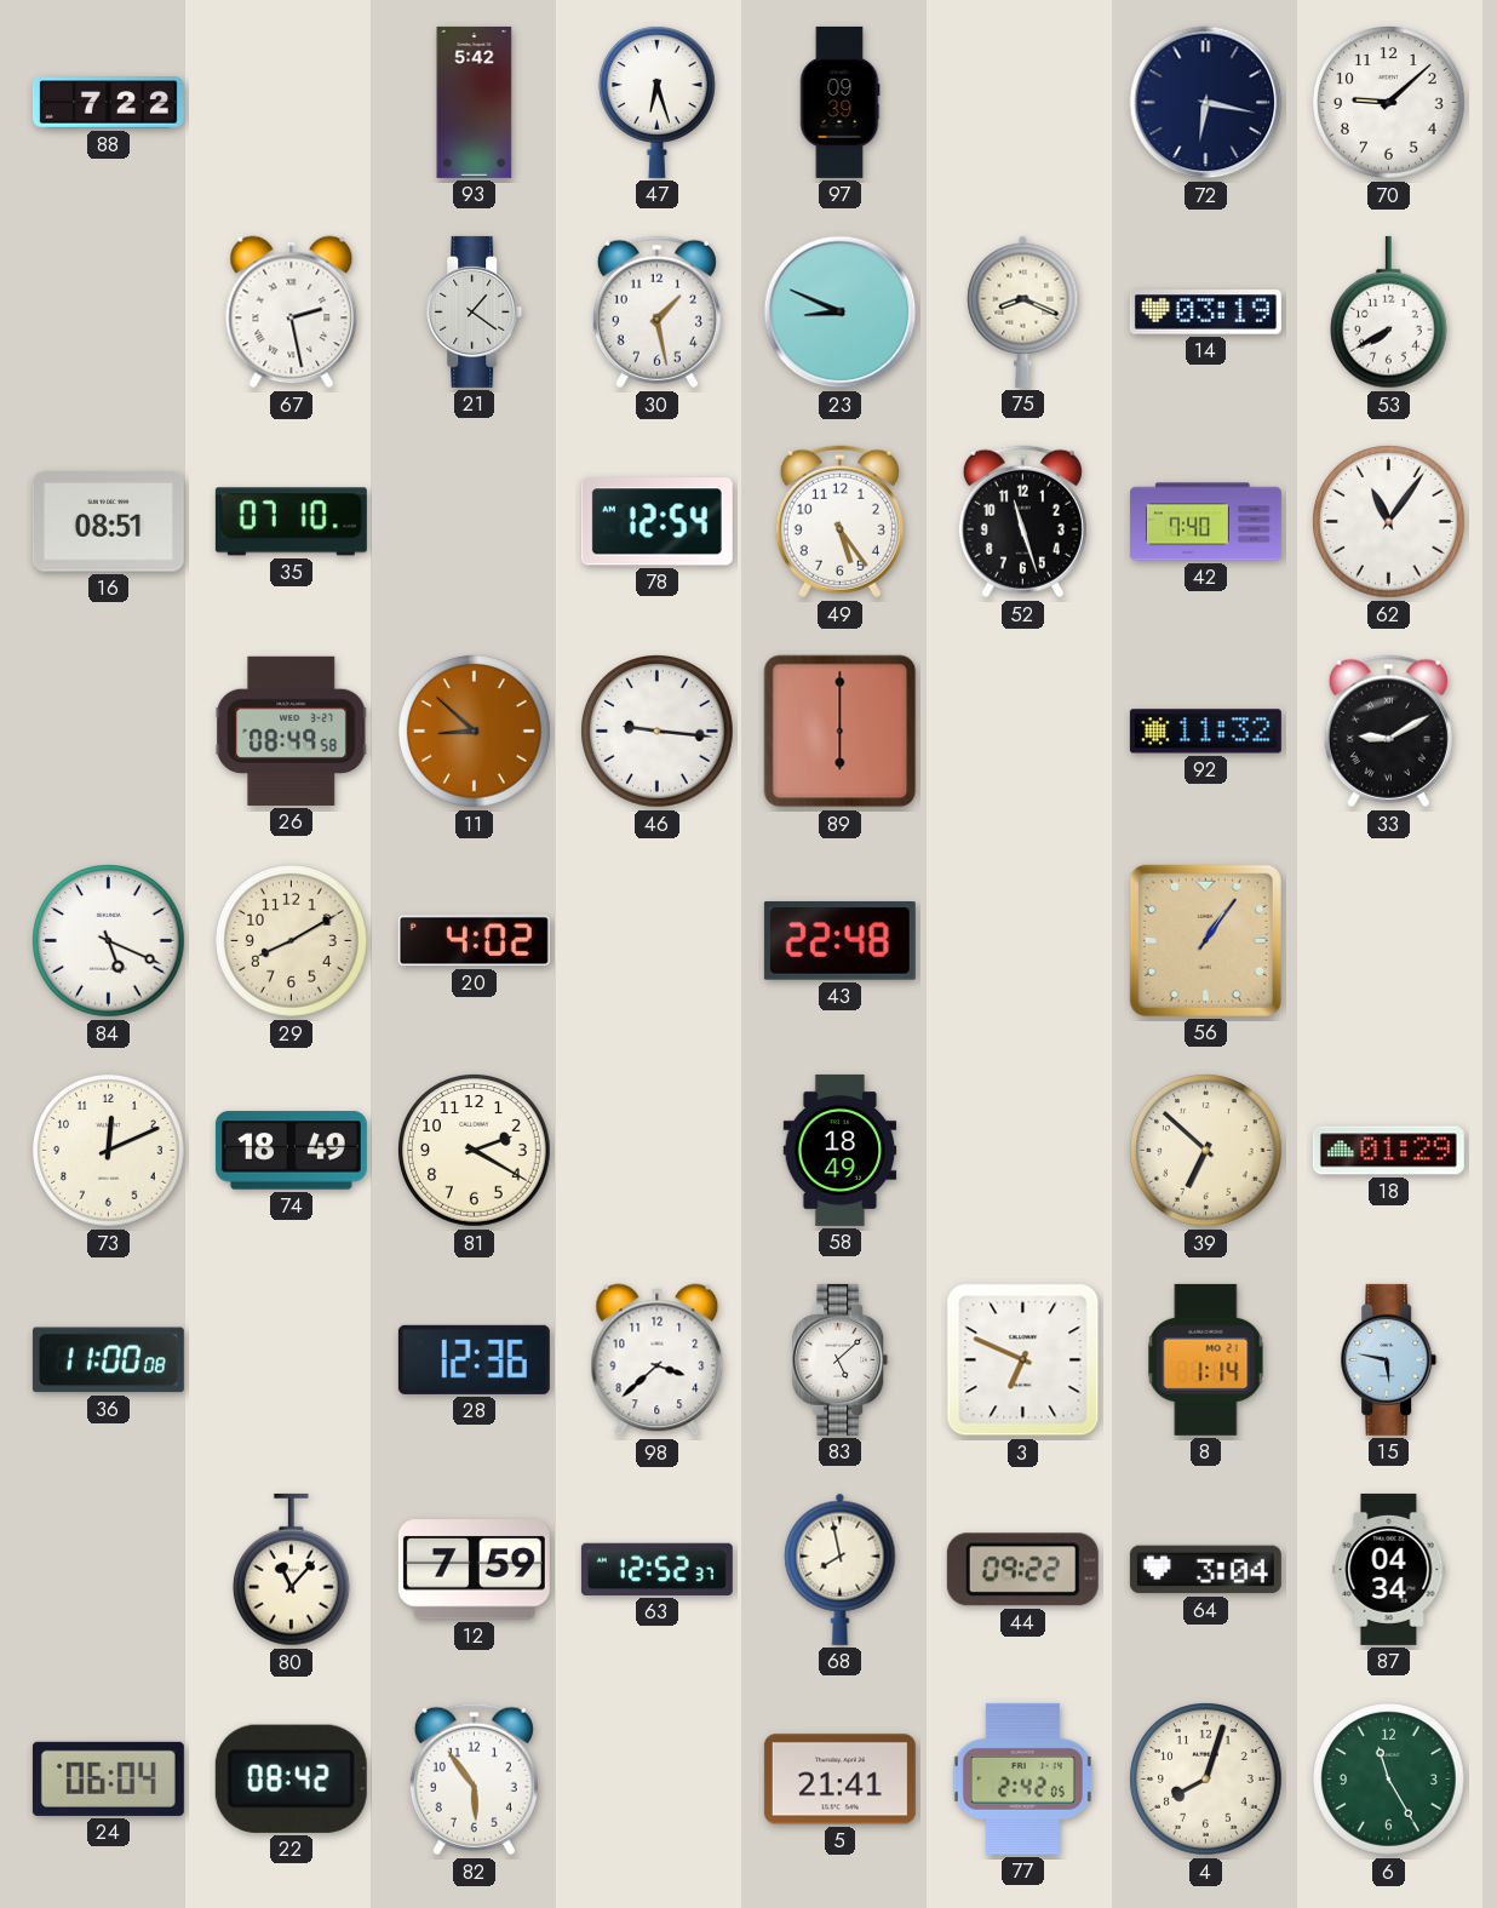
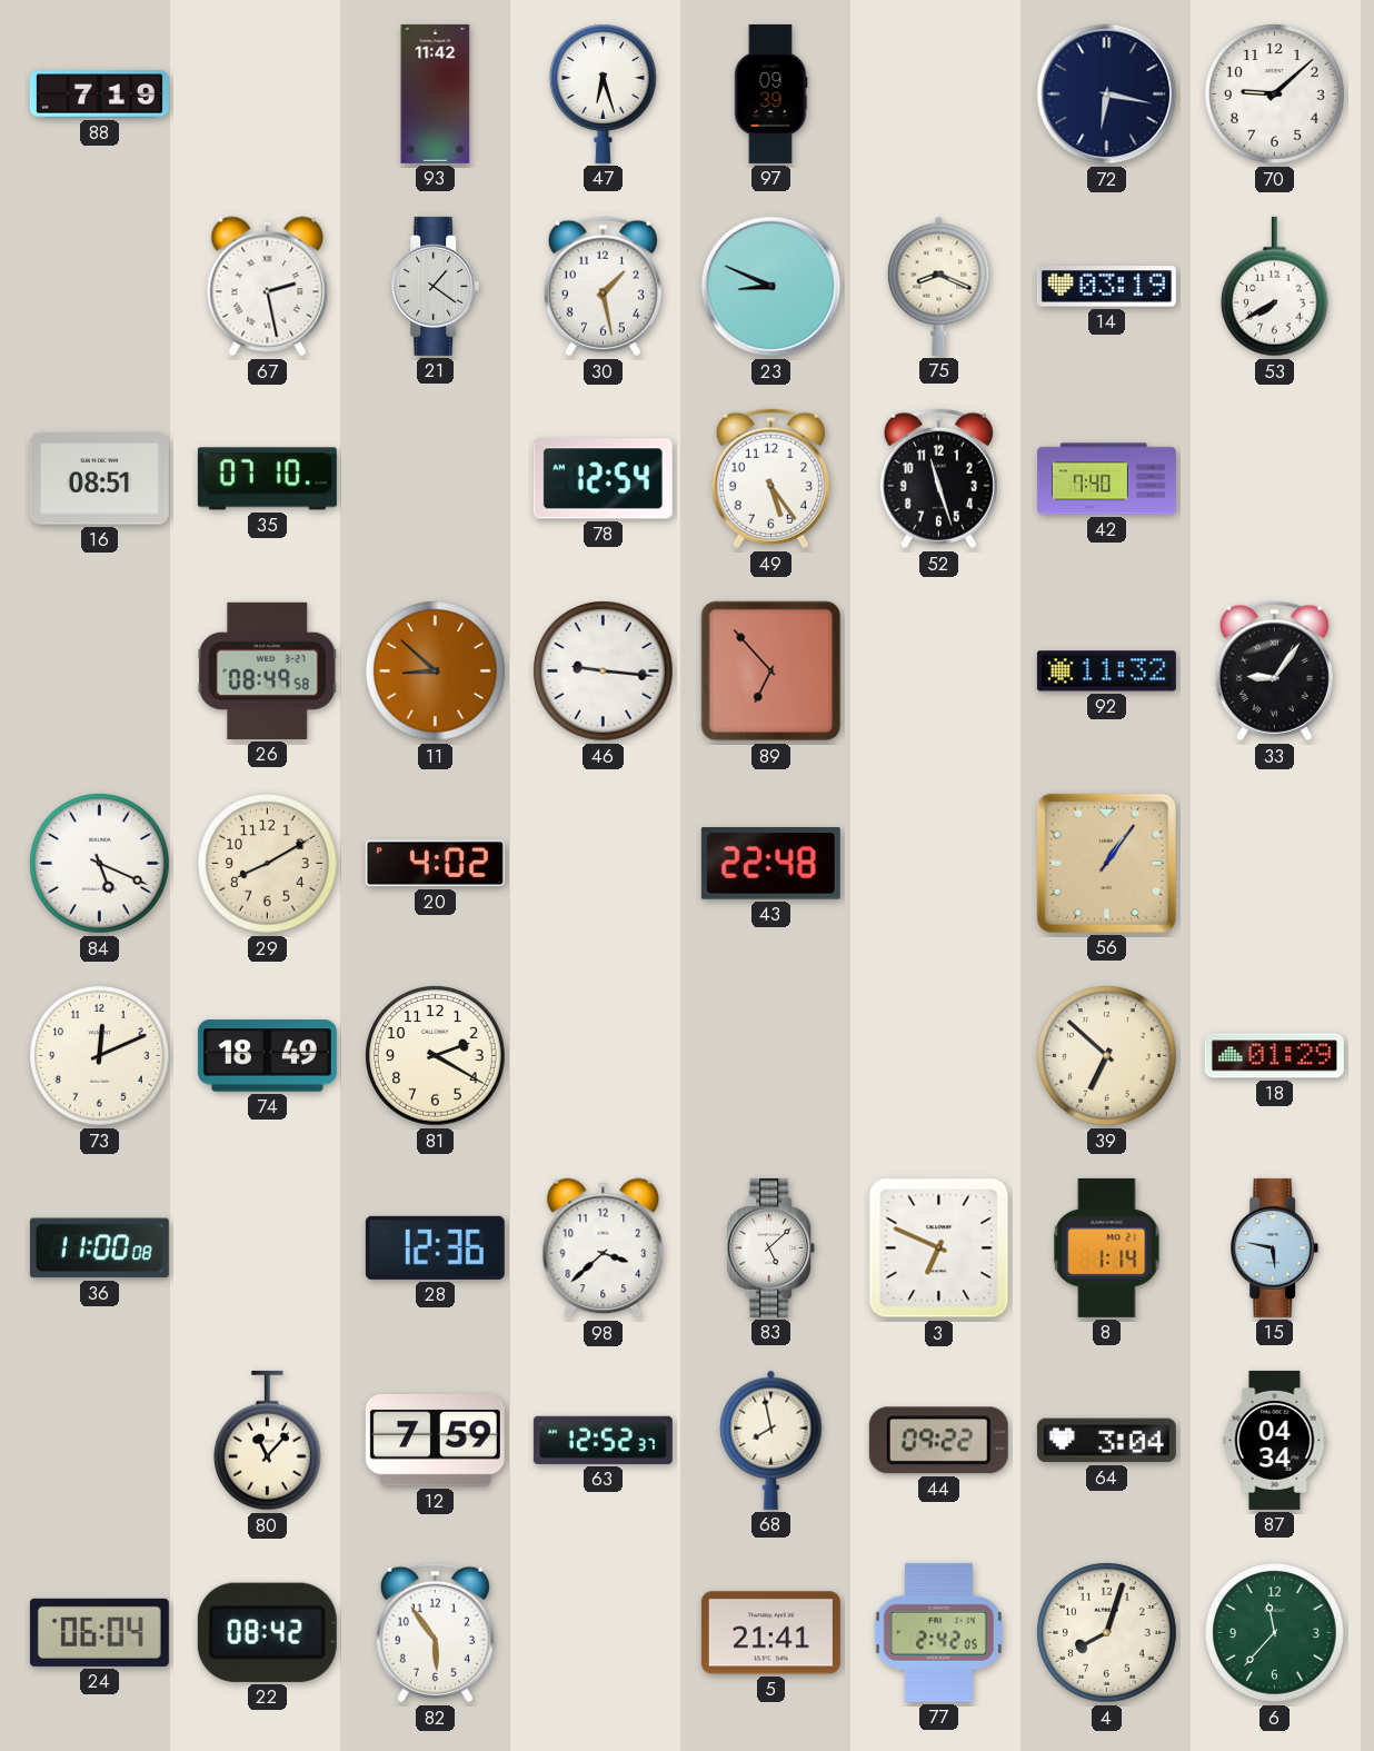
88: 7:22 -> 7:19 (99, 94)
93: 5:42 -> 11:42 (436, 93)
62: 11:06 -> none (1389, 522)
89: 6:00 -> 6:53 (771, 671)
33: 9:10 -> 9:06 (1274, 671)
58: 18:49 -> none (841, 1150)
6: 11:25 -> 11:37 (1275, 1633)
